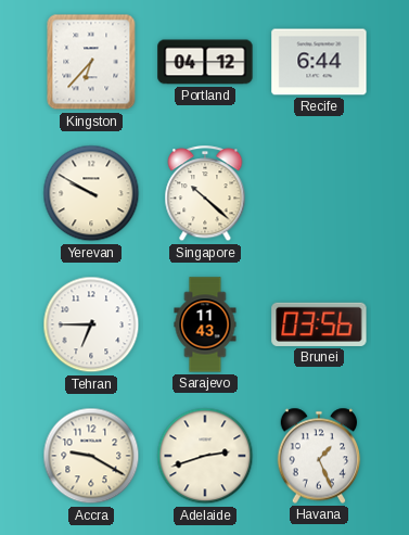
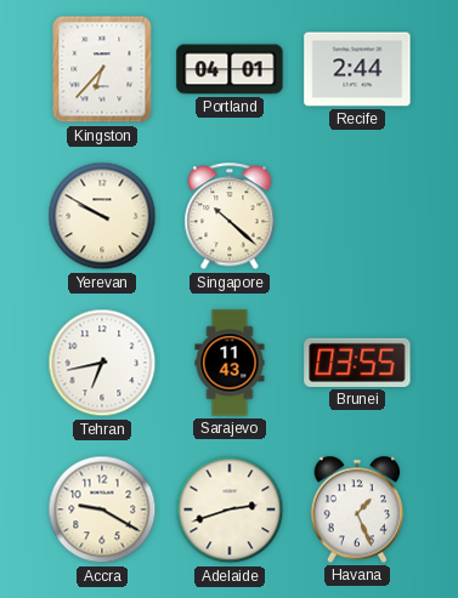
Portland: 04:12 -> 04:01 (230, 69)
Recife: 6:44 -> 2:44 (357, 69)
Tehran: 6:45 -> 6:43 (102, 363)
Brunei: 03:56 -> 03:55 (357, 363)
